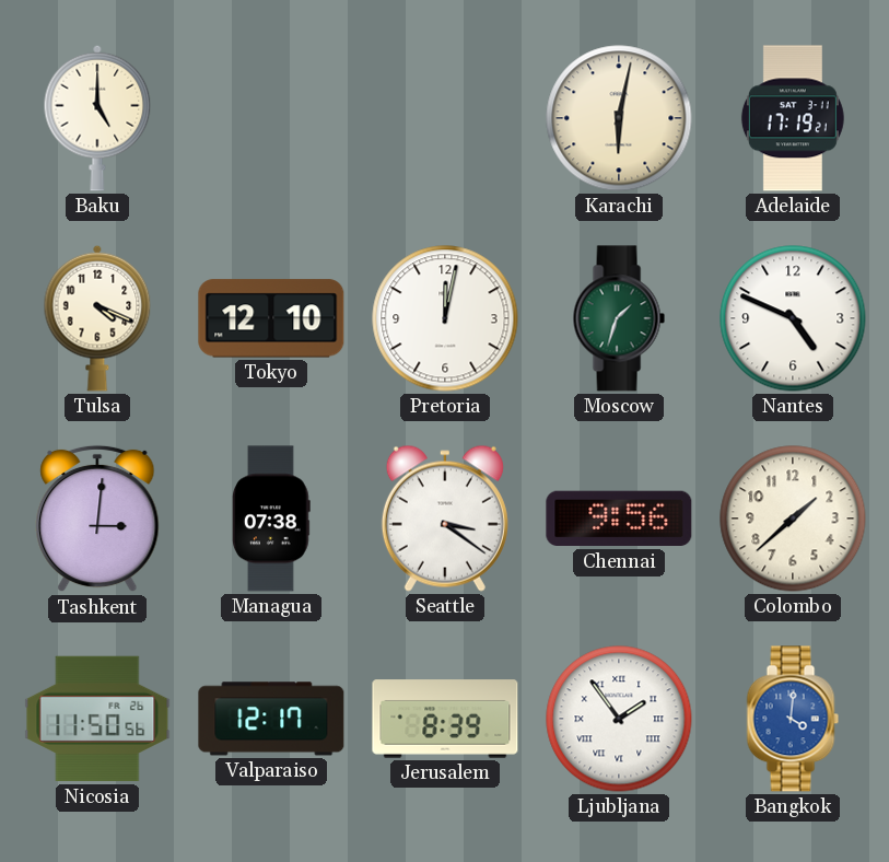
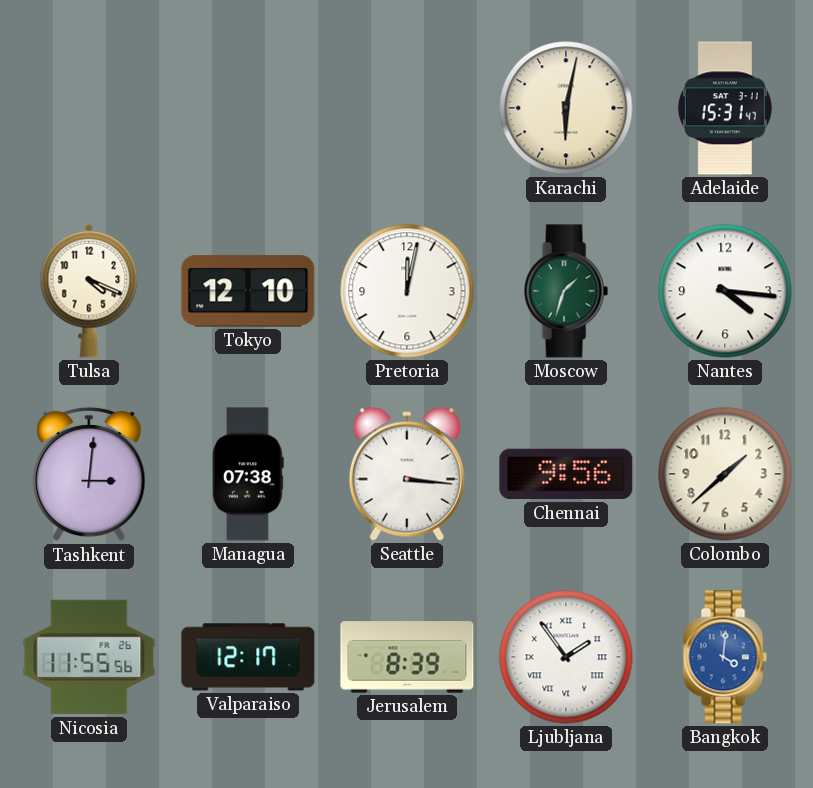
Baku: 5:00 -> none (97, 118)
Adelaide: 17:19 -> 15:31 (725, 108)
Nantes: 4:49 -> 4:16 (725, 291)
Seattle: 3:21 -> 3:16 (407, 474)
Nicosia: 11:50 -> 11:55 (89, 657)
